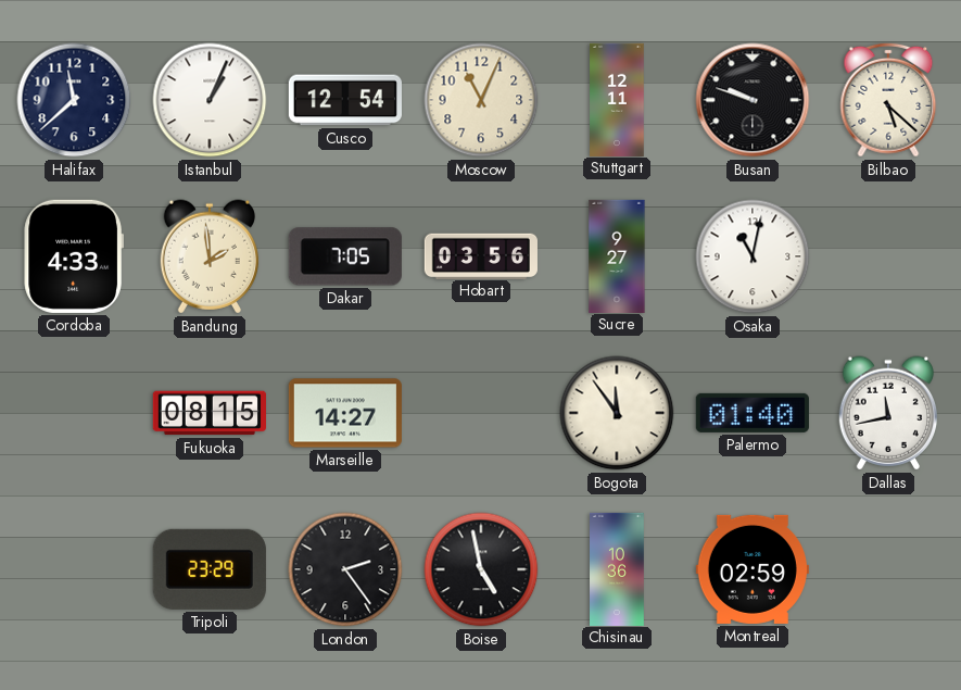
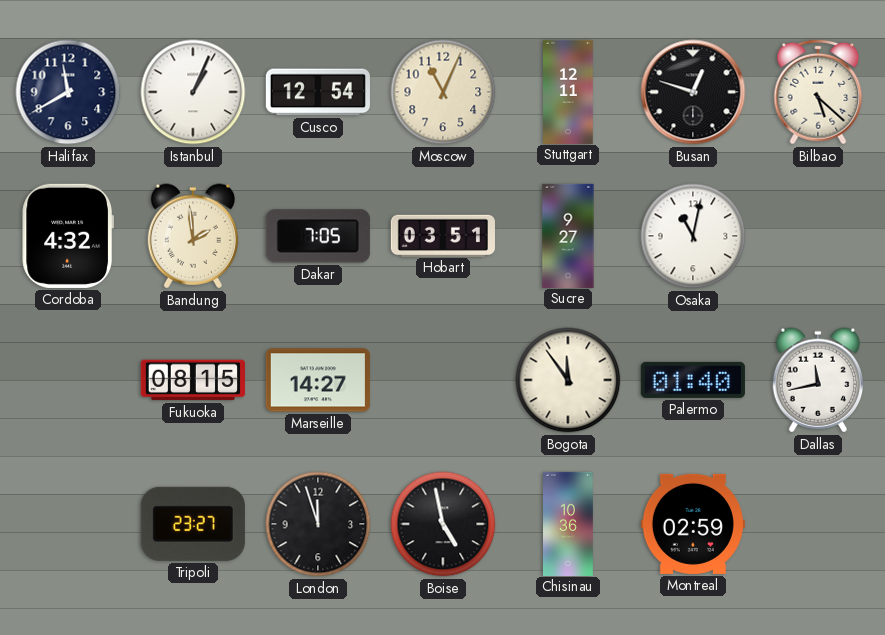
Halifax: 11:38 -> 11:40 (68, 92)
Busan: 9:48 -> 12:48 (693, 92)
Cordoba: 4:33 -> 4:32 (67, 236)
Hobart: 03:56 -> 03:51 (443, 235)
Tripoli: 23:29 -> 23:27 (193, 524)
London: 2:24 -> 11:57 (318, 524)
